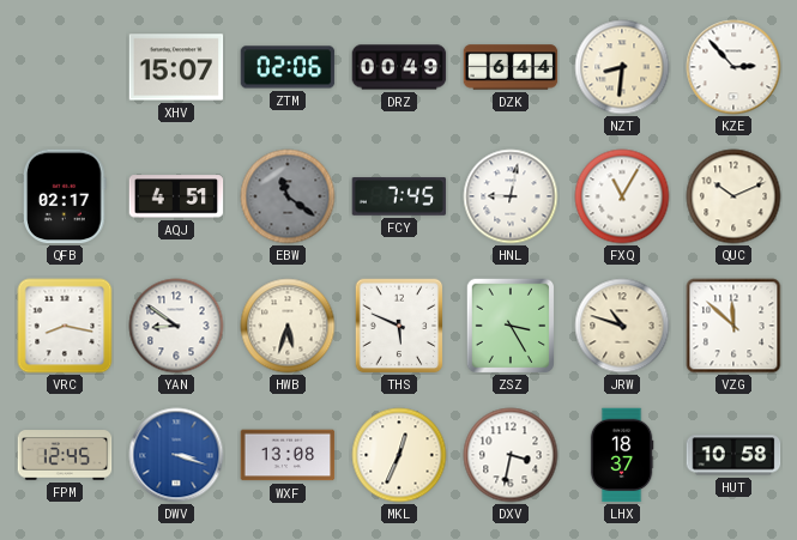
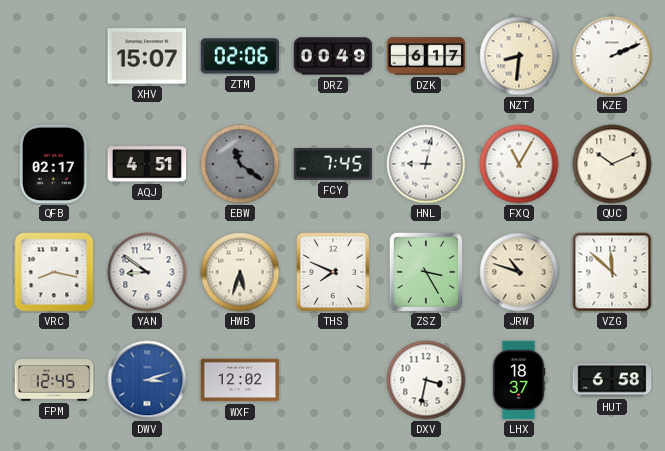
DZK: 6:44 -> 6:17 (426, 56)
KZE: 2:53 -> 2:11 (612, 56)
THS: 5:49 -> 7:49 (333, 272)
DWV: 3:18 -> 3:12 (147, 380)
WXF: 13:08 -> 12:02 (240, 380)
MKL: 12:34 -> none (399, 455)
HUT: 10:58 -> 6:58 (612, 380)
